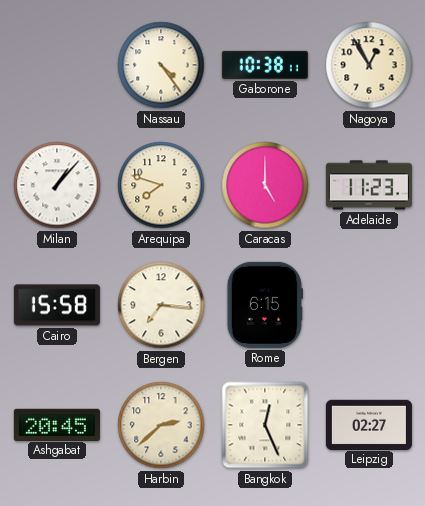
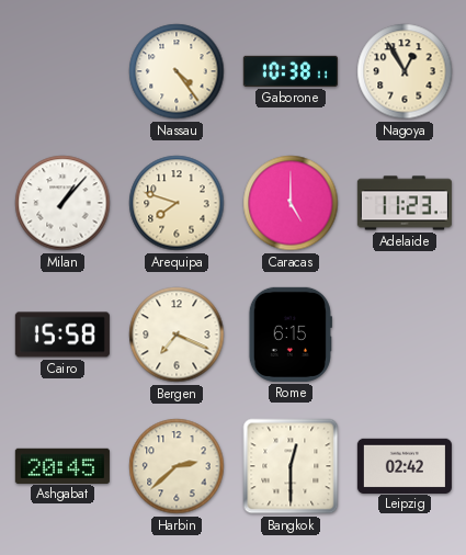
Bergen: 7:16 -> 7:19 (177, 335)
Bangkok: 12:26 -> 12:30 (291, 466)
Leipzig: 02:27 -> 02:42 (405, 465)
